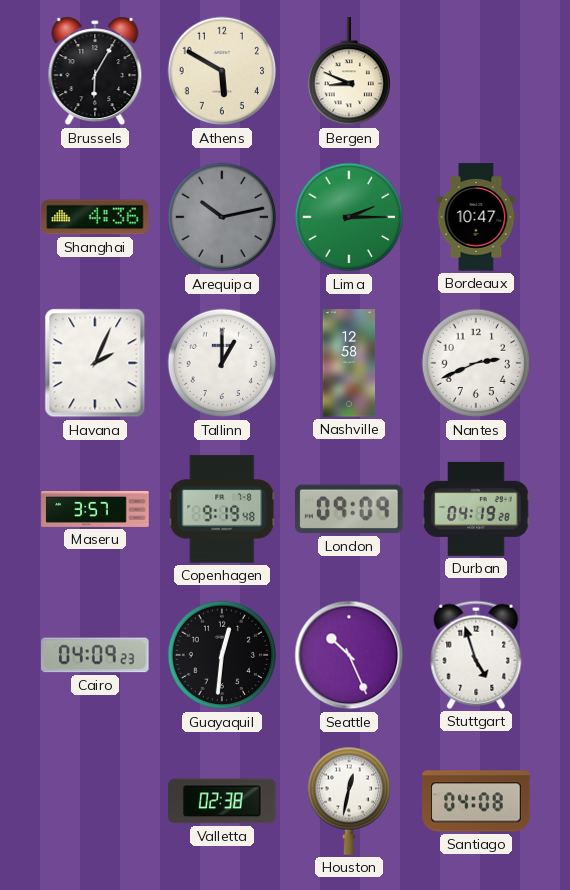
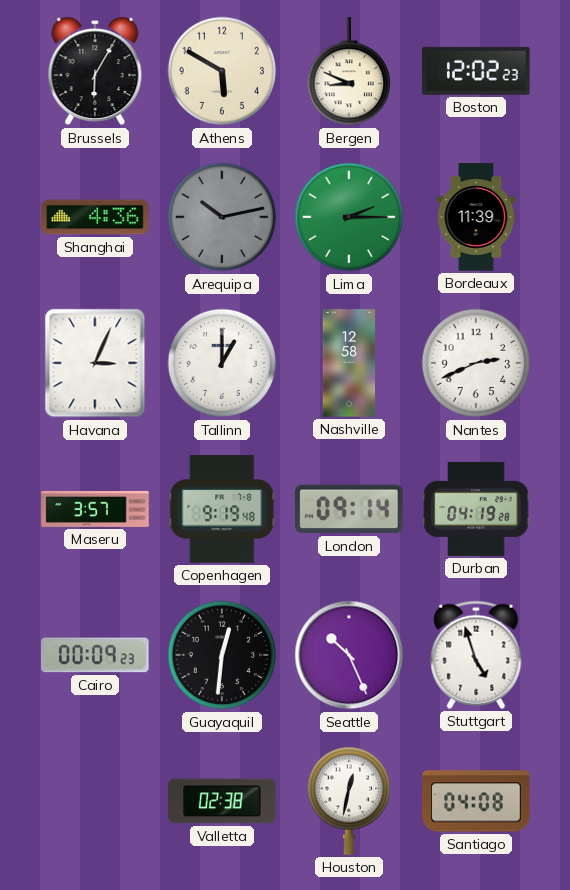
Boston: none -> 12:02 (476, 71)
Bordeaux: 10:47 -> 11:39 (476, 217)
Havana: 2:04 -> 3:04 (95, 363)
London: 09:09 -> 09:14 (349, 509)
Cairo: 04:09 -> 00:09 (95, 655)
